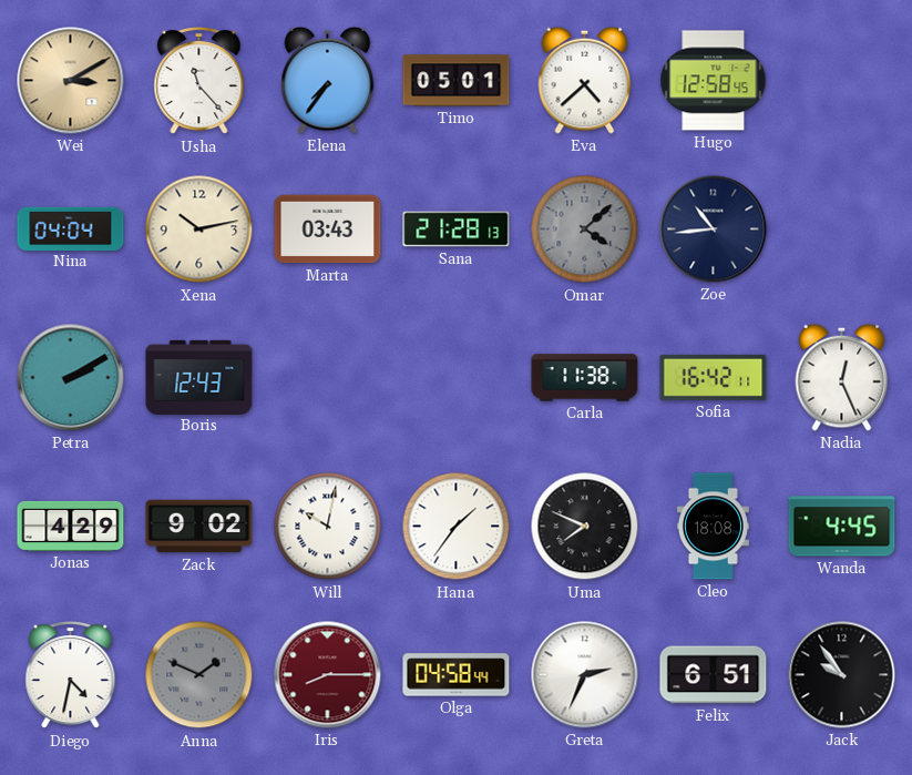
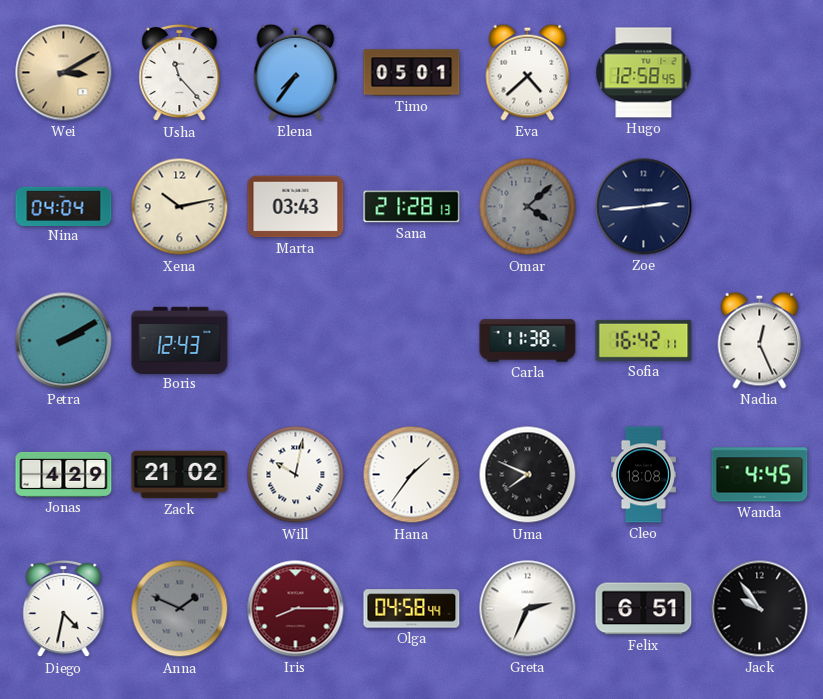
Zoe: 10:44 -> 2:44 (644, 207)
Zack: 9:02 -> 21:02 (180, 475)
